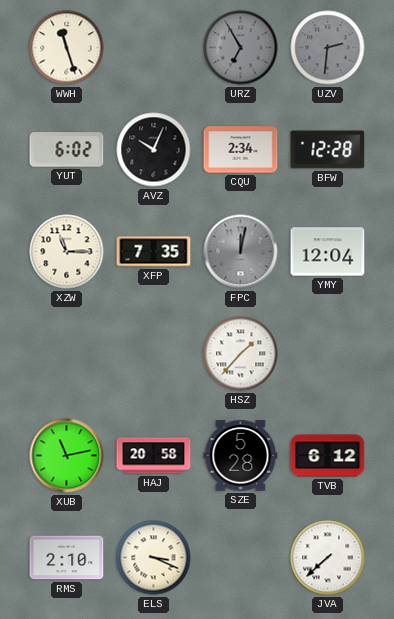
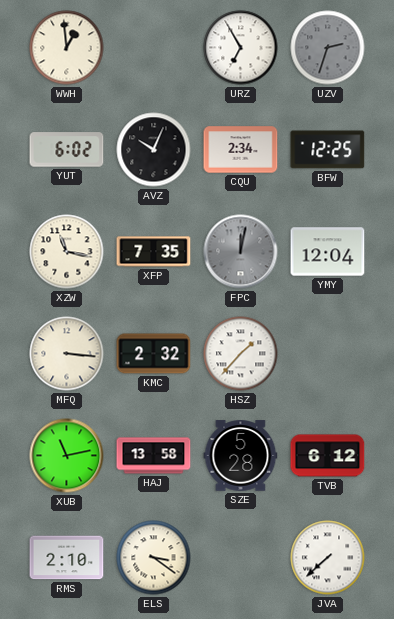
WWH: 11:27 -> 12:59 (67, 48)
URZ dial: grey -> white (241, 48)
UZV: 2:31 -> 2:33 (328, 48)
BFW: 12:28 -> 12:25 (328, 150)
XZW: 11:15 -> 11:17 (67, 252)
MFQ: none -> 3:16 (67, 354)
KMC: none -> 2:32 (154, 354)
HAJ: 20:58 -> 13:58 (154, 456)
ELS: 3:19 -> 3:21 (154, 558)
